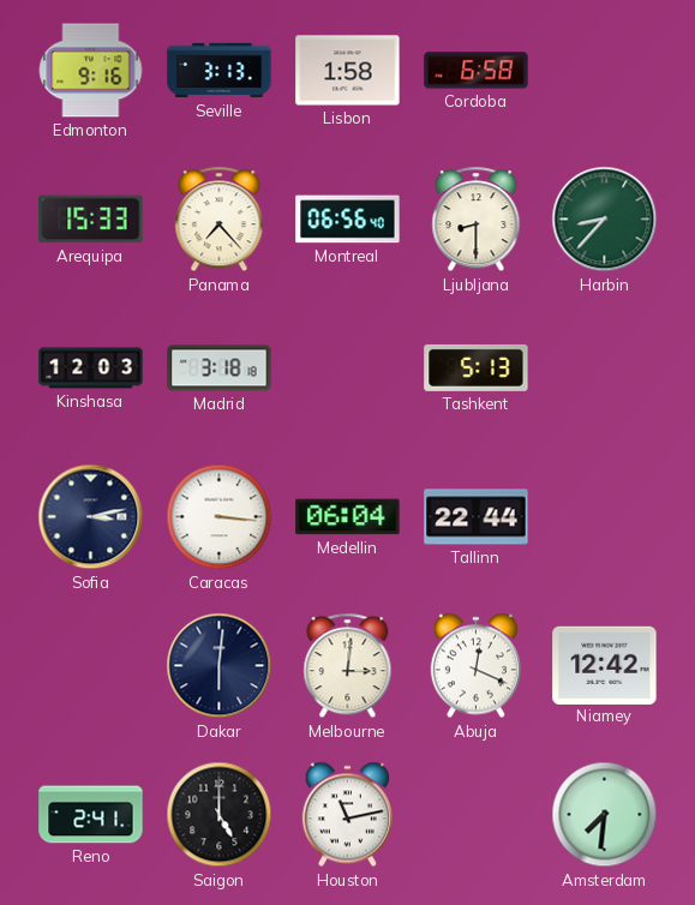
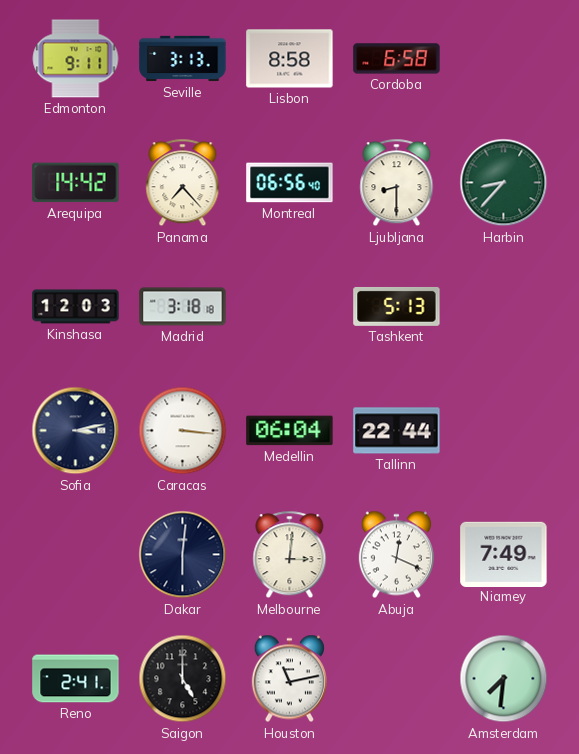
Edmonton: 9:16 -> 9:11 (76, 59)
Lisbon: 1:58 -> 8:58 (290, 59)
Arequipa: 15:33 -> 14:42 (76, 183)
Niamey: 12:42 -> 7:49 (504, 554)
